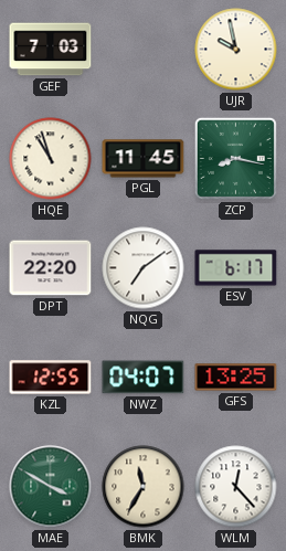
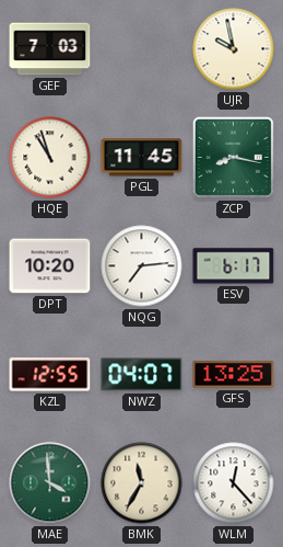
DPT: 22:20 -> 10:20 (50, 266)
NQG: 7:09 -> 7:14 (142, 266)
MAE: 3:50 -> 3:59 (50, 483)
